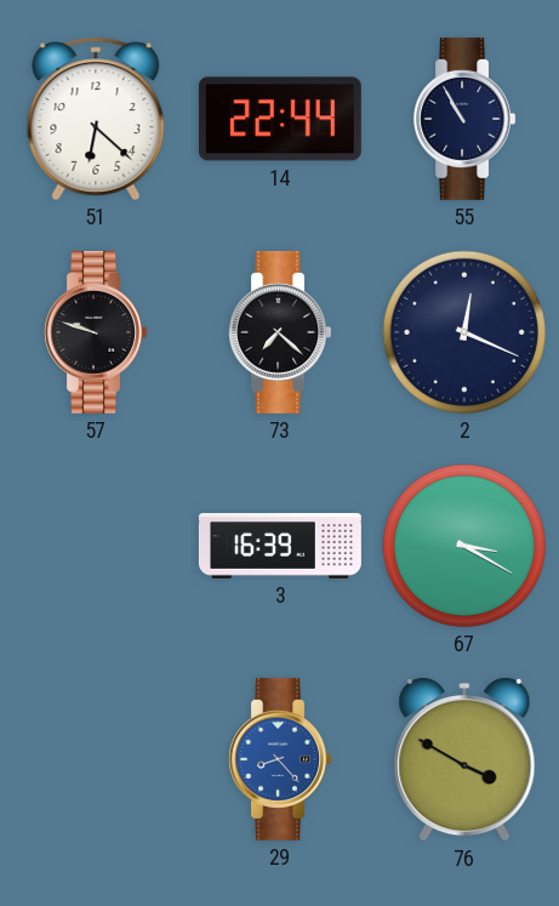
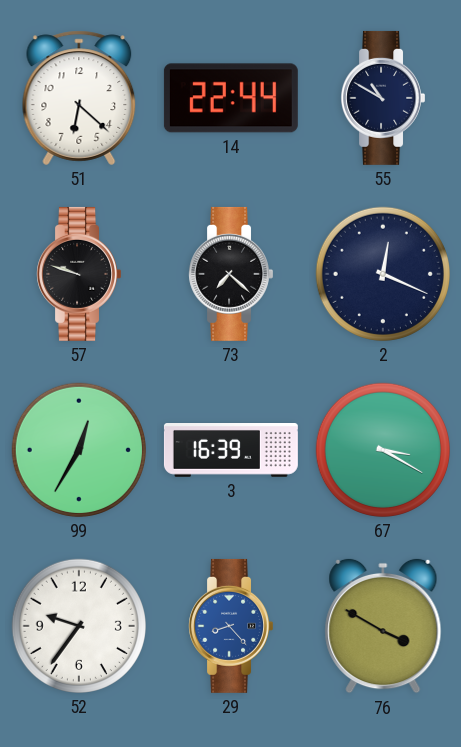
55: 10:55 -> 10:50 (382, 98)
99: none -> 12:35 (79, 450)
52: none -> 9:36 (79, 626)
